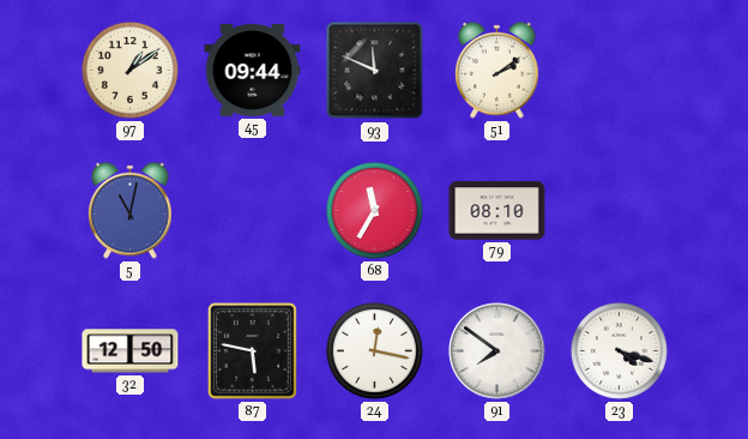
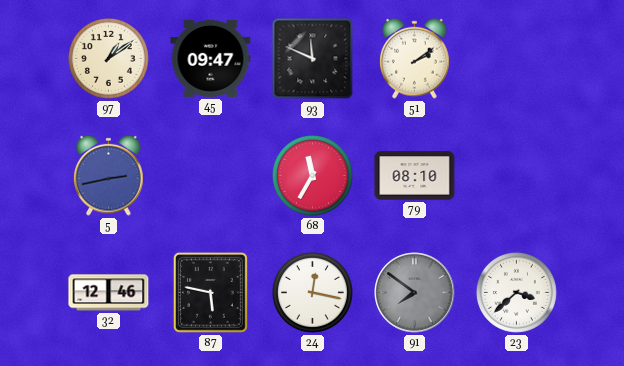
45: 09:44 -> 09:47 (211, 58)
5: 11:02 -> 2:43 (109, 175)
32: 12:50 -> 12:46 (109, 293)
91 dial: white -> grey (415, 293)
23: 4:18 -> 3:38 (516, 292)
